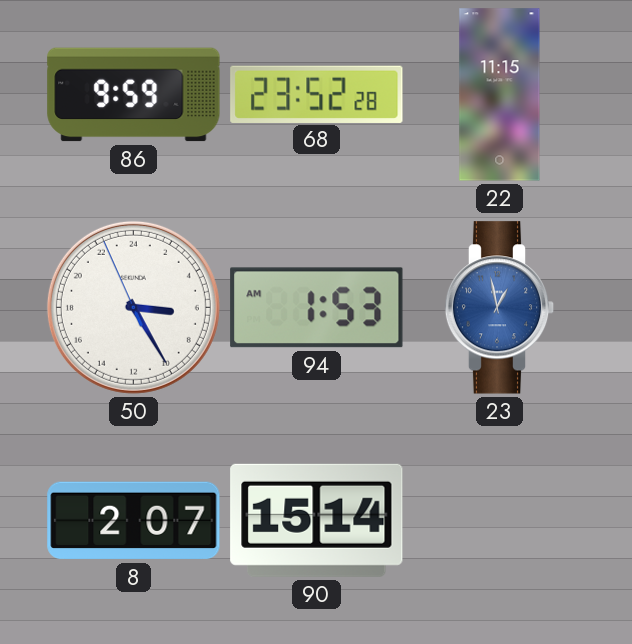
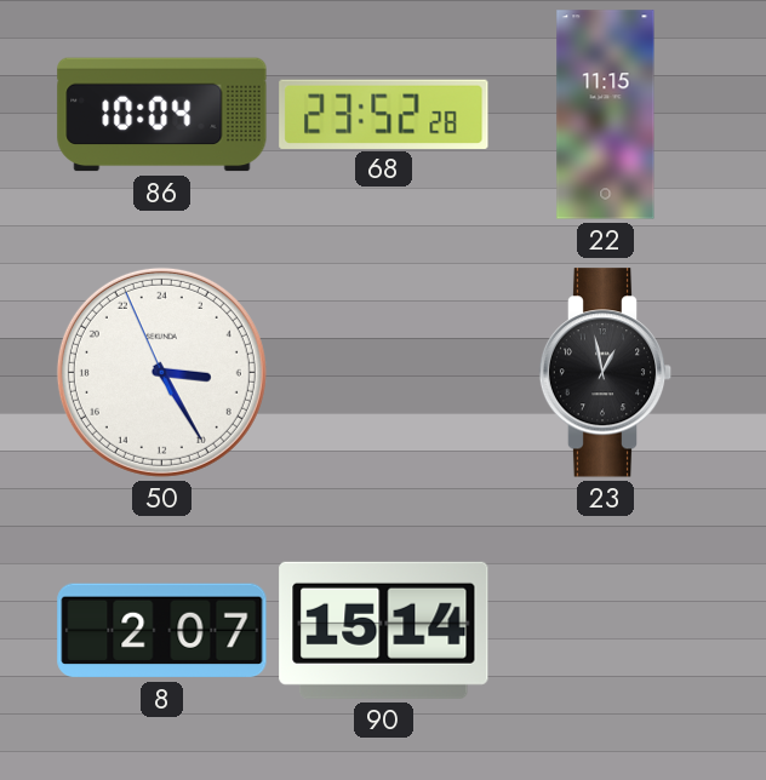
86: 9:59 -> 10:04 (162, 115)
94: 1:53 -> none (317, 308)
23 dial: blue -> black (606, 373)
